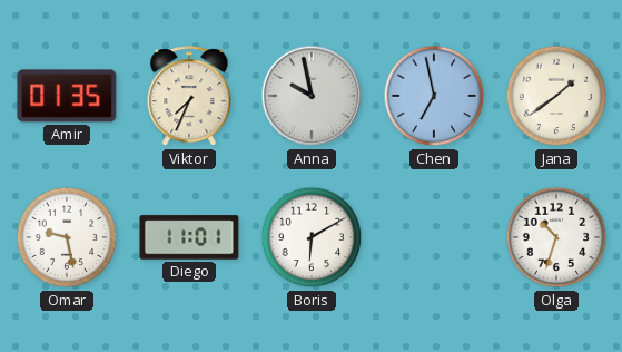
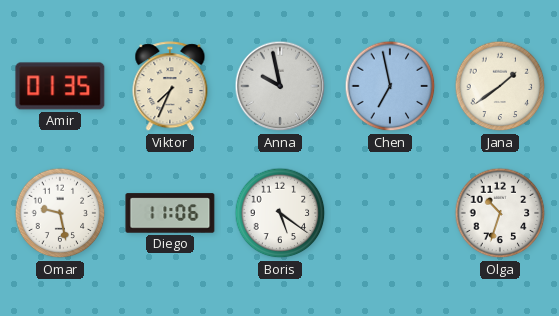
Diego: 11:01 -> 11:06 (170, 213)
Boris: 6:10 -> 5:21 (280, 213)
